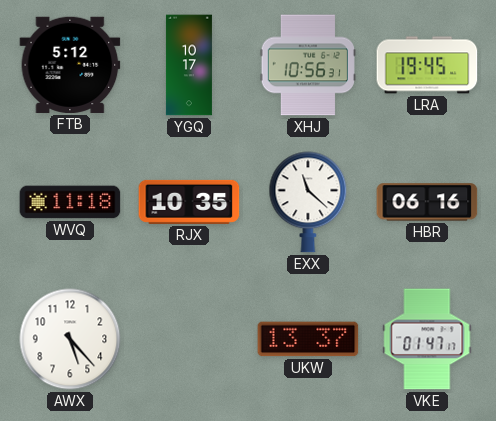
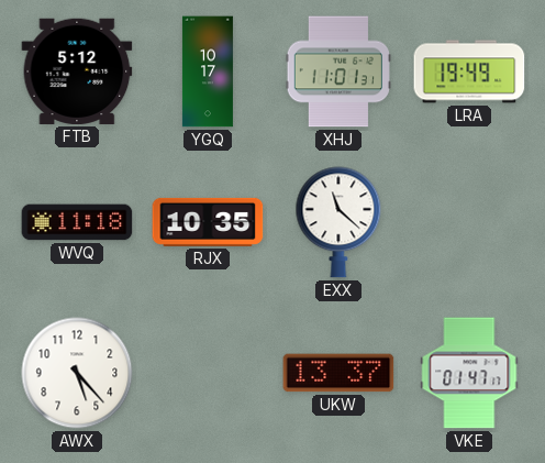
XHJ: 10:56 -> 11:01 (337, 71)
LRA: 19:45 -> 19:49 (469, 71)
HBR: 06:16 -> none (427, 202)
